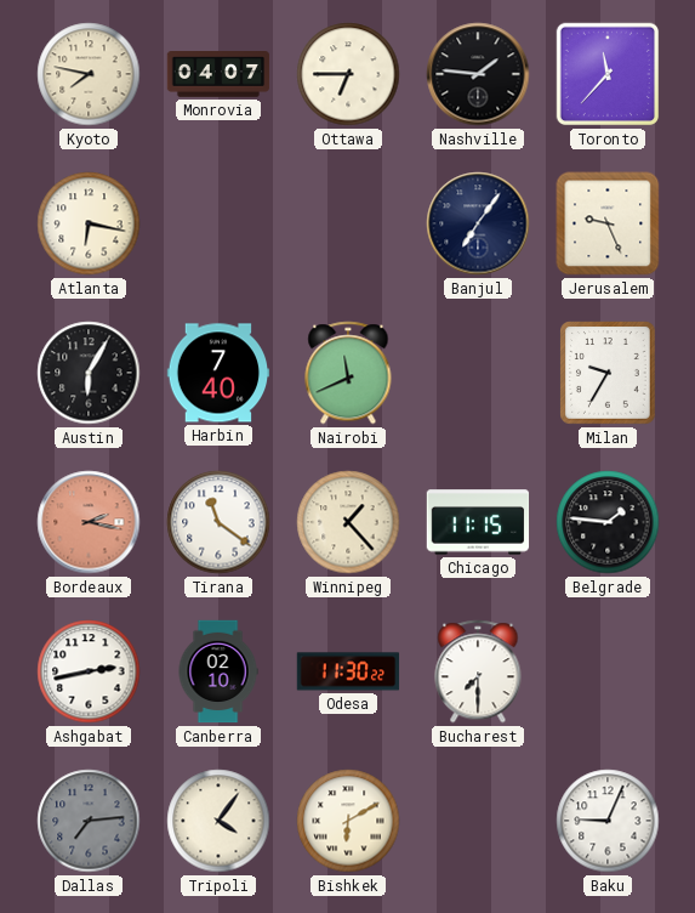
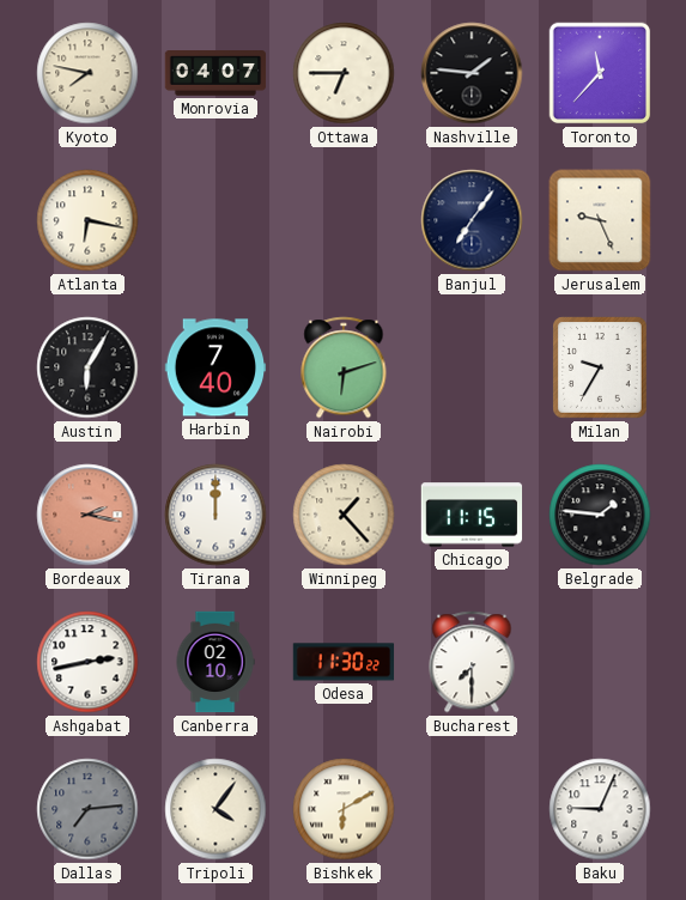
Nairobi: 11:41 -> 6:12 (344, 367)
Tirana: 11:21 -> 12:00 (215, 515)
